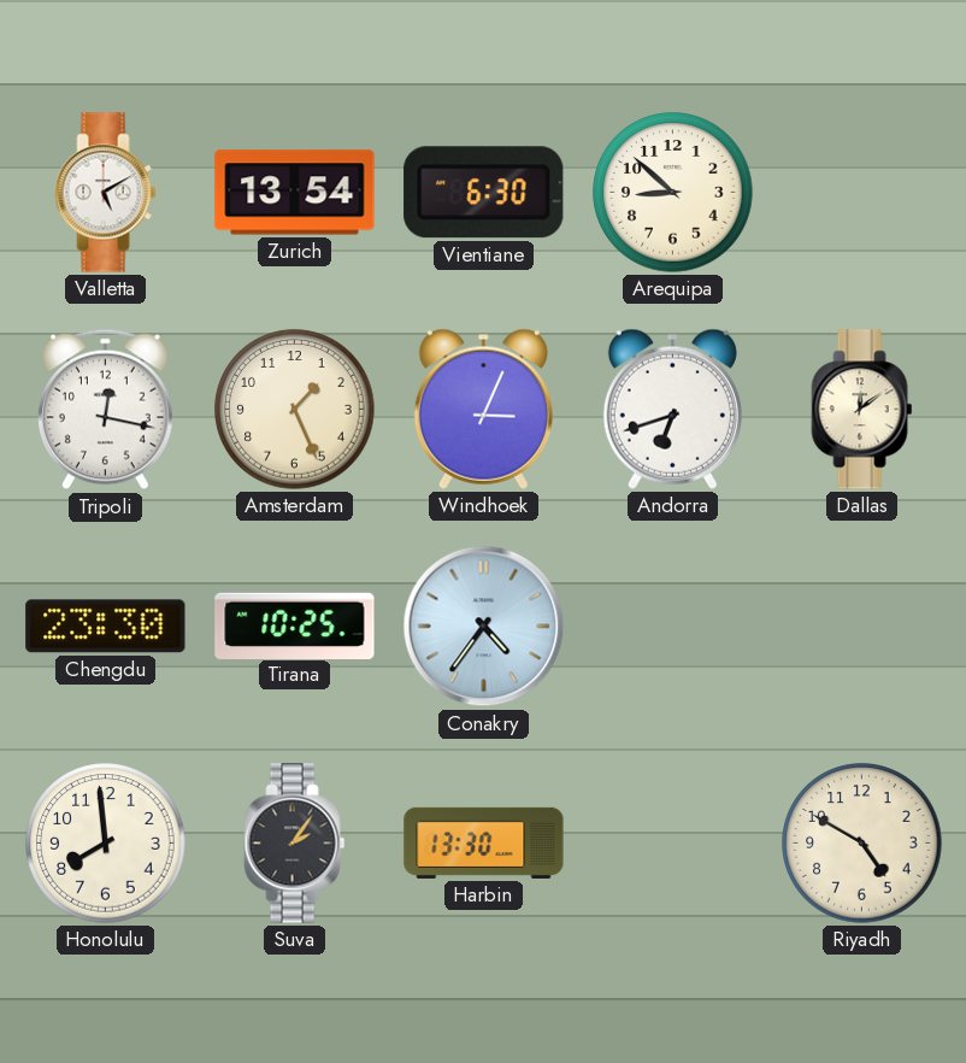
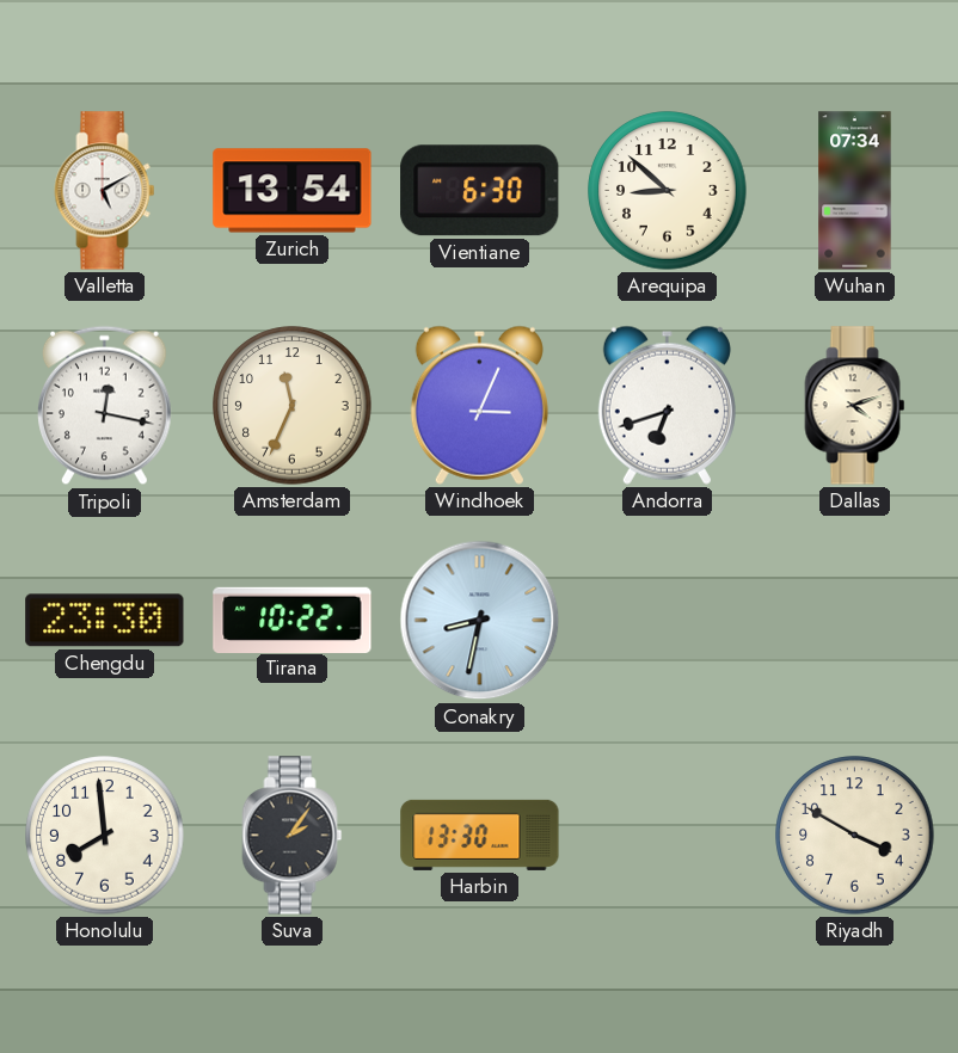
Wuhan: none -> 07:34 (855, 191)
Amsterdam: 1:26 -> 11:34 (293, 406)
Dallas: 12:09 -> 4:12 (855, 406)
Tirana: 10:25 -> 10:22 (293, 620)
Conakry: 4:36 -> 8:32 (480, 621)
Riyadh: 4:50 -> 3:50 (855, 836)
